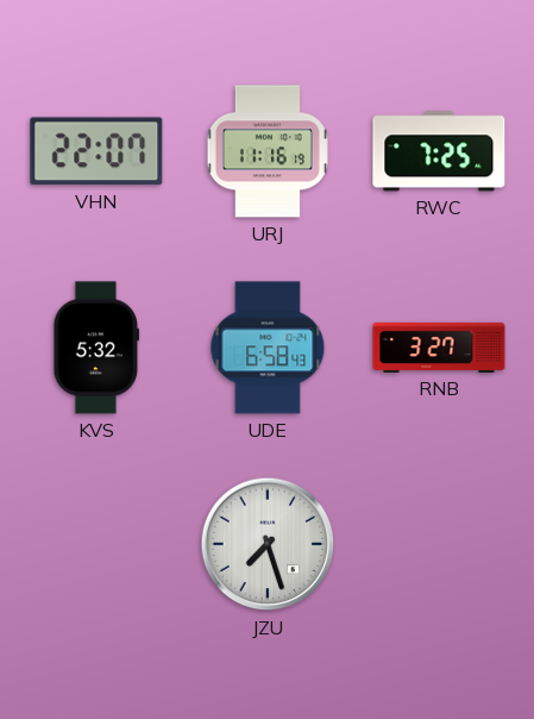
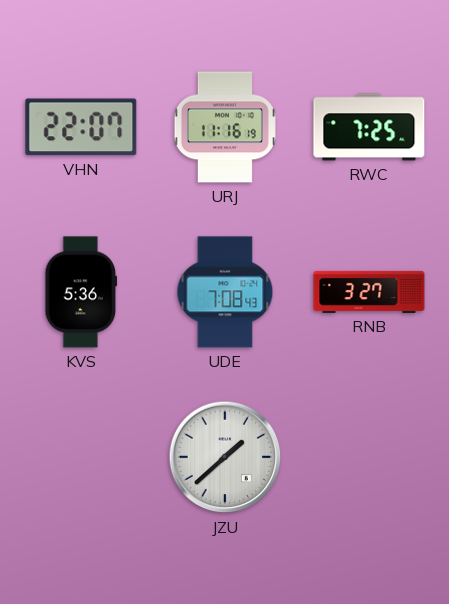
KVS: 5:32 -> 5:36 (81, 292)
UDE: 6:58 -> 7:08 (225, 292)
JZU: 7:27 -> 1:38 (225, 457)
